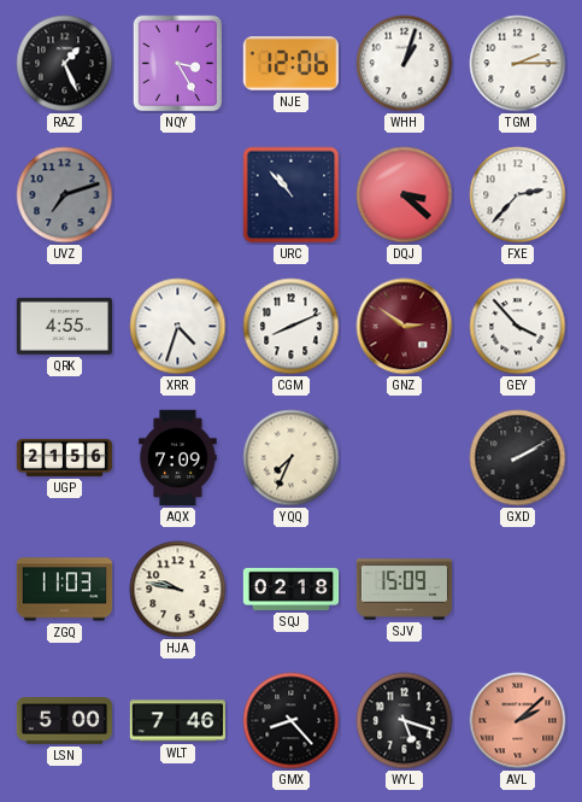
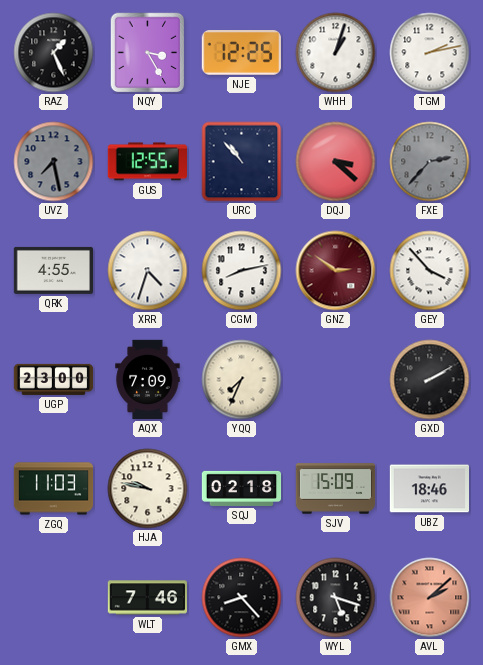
NJE: 12:06 -> 12:25 (241, 53)
TGM: 2:15 -> 2:13 (430, 53)
UVZ: 7:12 -> 7:28 (54, 162)
GUS: none -> 12:55 (147, 162)
FXE dial: white -> grey (430, 162)
CGM: 8:11 -> 8:13 (242, 271)
UGP: 21:56 -> 23:00 (54, 379)
UBZ: none -> 18:46 (429, 489)
LSN: 5:00 -> none (65, 721)
